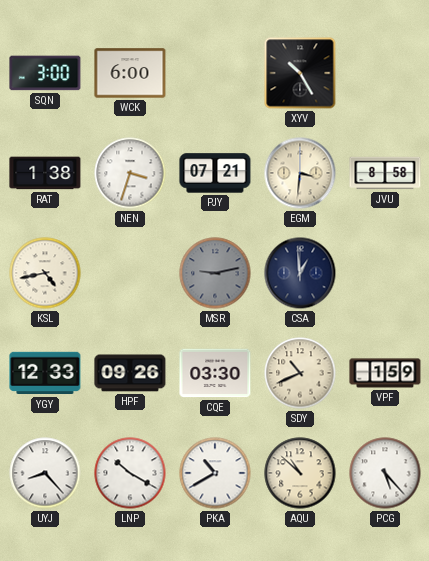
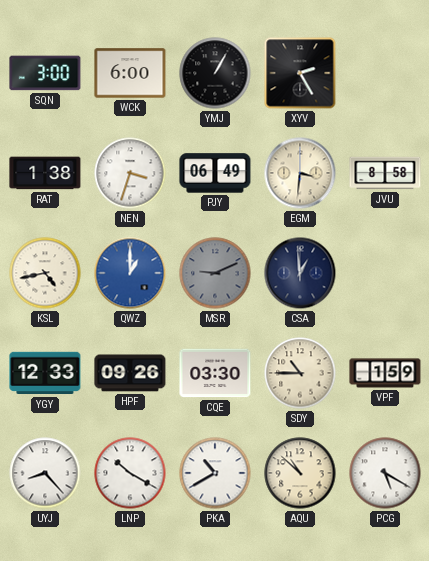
YMJ: none -> 1:05 (215, 73)
XYV: 10:25 -> 2:25 (300, 73)
PJY: 07:21 -> 06:49 (215, 173)
QWZ: none -> 1:00 (130, 273)
MSR: 9:13 -> 9:11 (215, 273)
SDY: 10:41 -> 10:45 (300, 373)
PCG: 5:23 -> 5:20 (385, 473)
